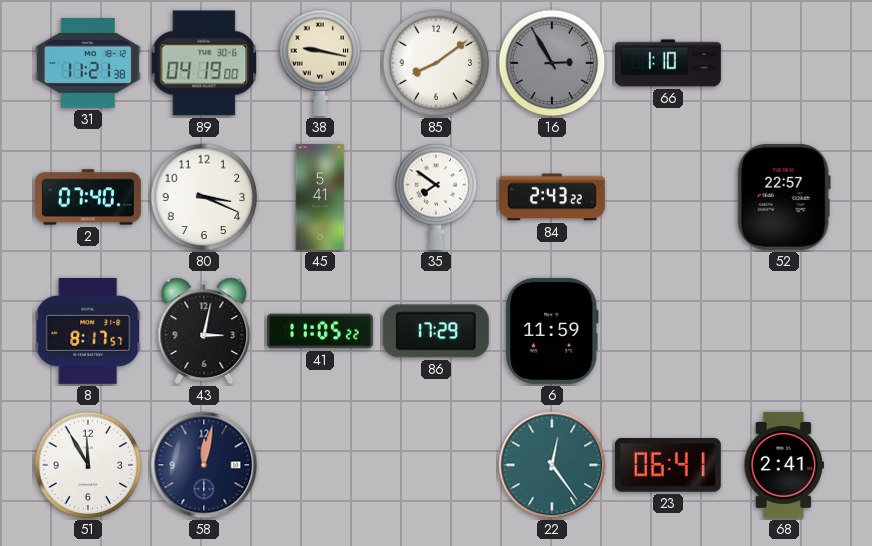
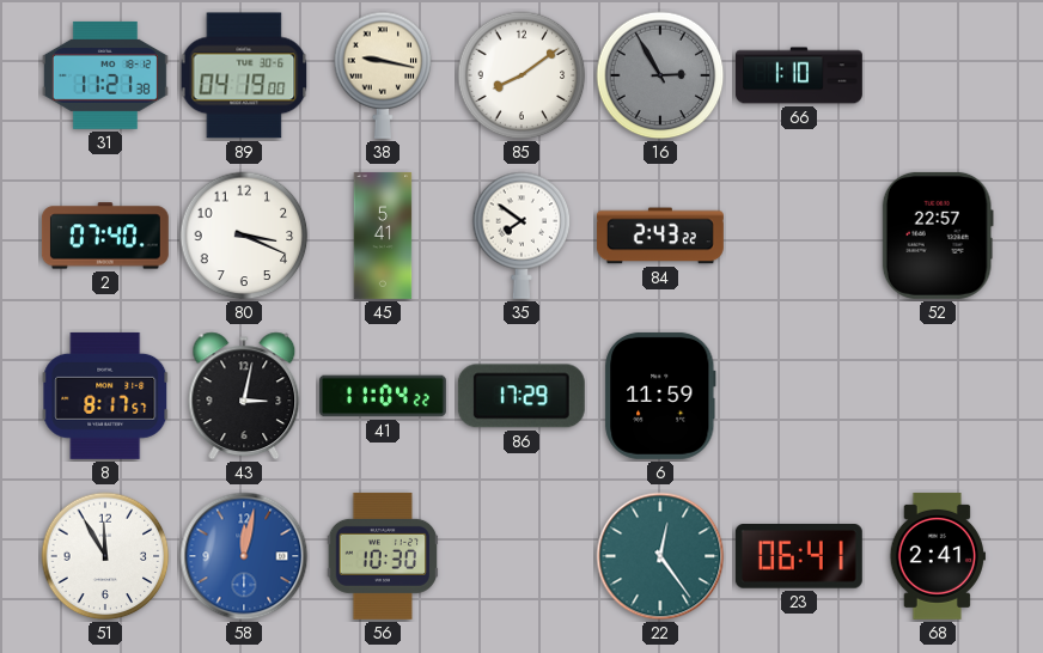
41: 11:05 -> 11:04 (383, 396)
58 dial: navy -> blue (244, 556)
56: none -> 10:30 (383, 556)
